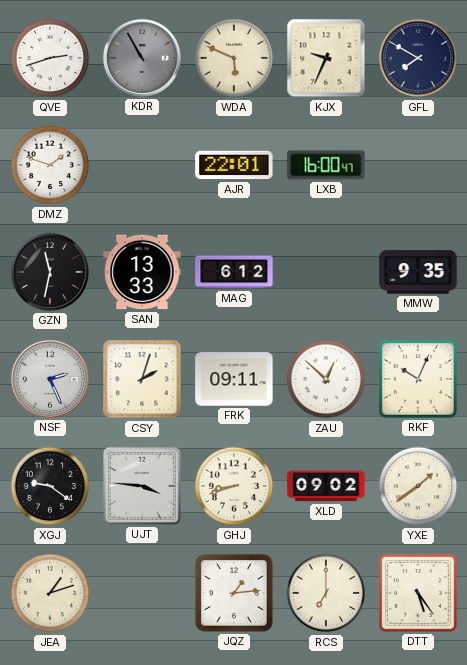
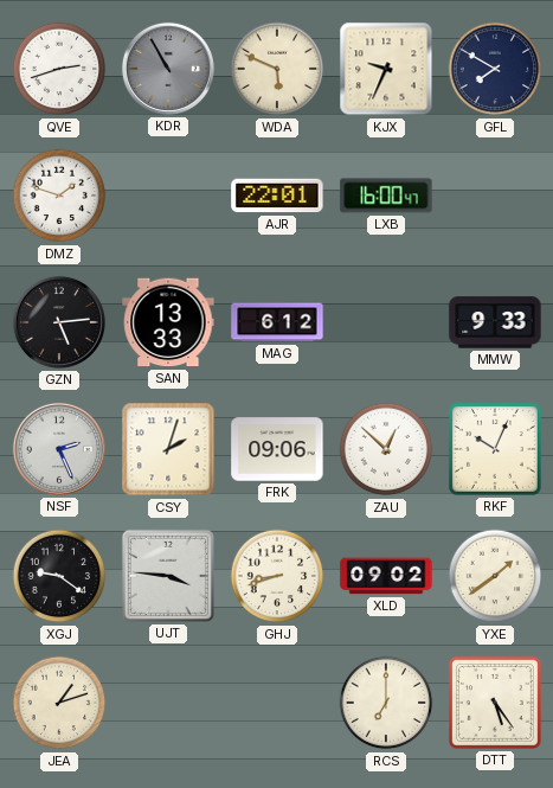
GZN: 11:32 -> 5:14 (59, 322)
MMW: 9:35 -> 9:33 (495, 322)
FRK: 09:11 -> 09:06 (277, 449)
JQZ: 1:14 -> none (234, 593)
